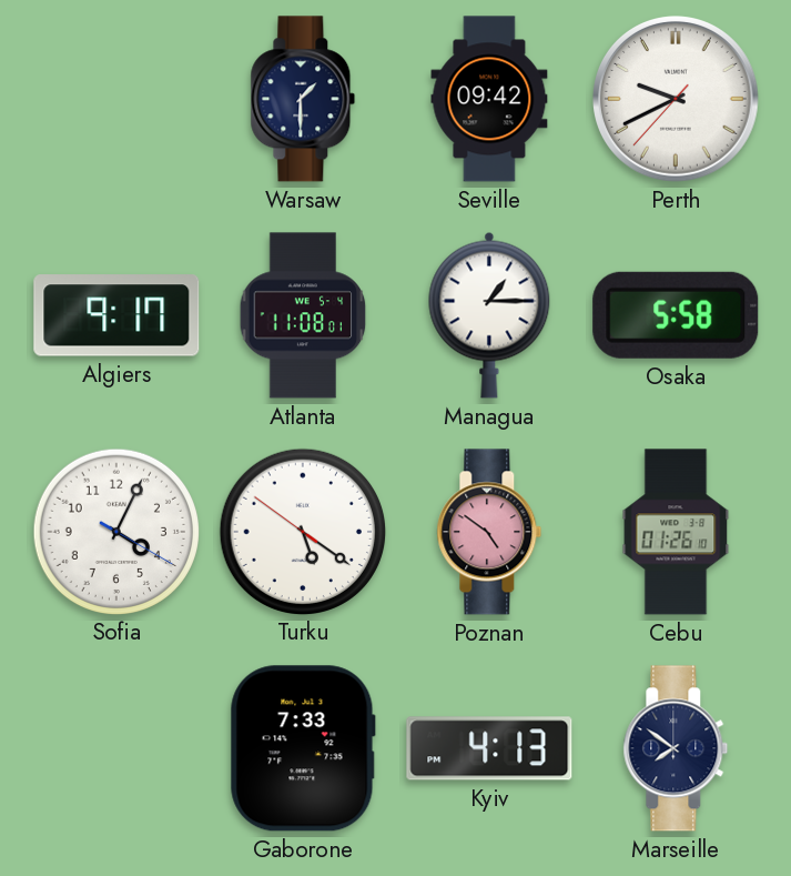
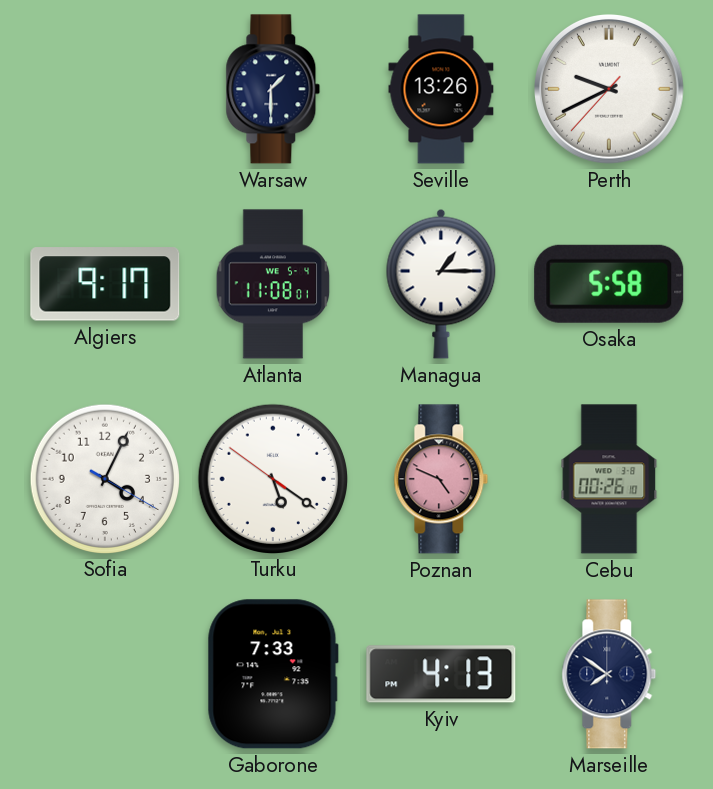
Seville: 09:42 -> 13:26 (441, 89)
Poznan: 4:51 -> 4:49 (441, 479)
Cebu: 01:26 -> 00:26 (609, 479)
